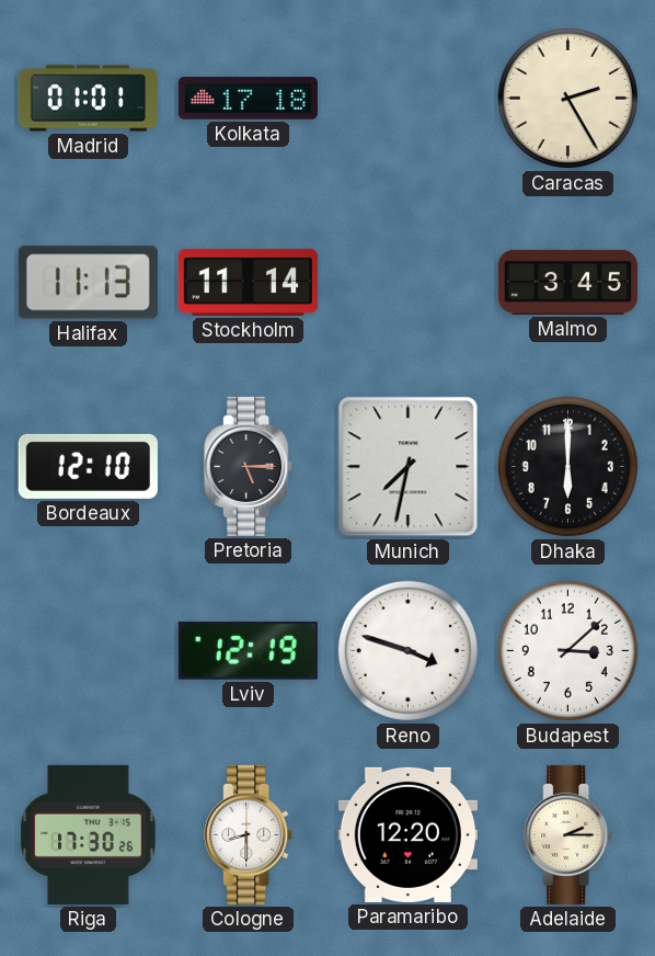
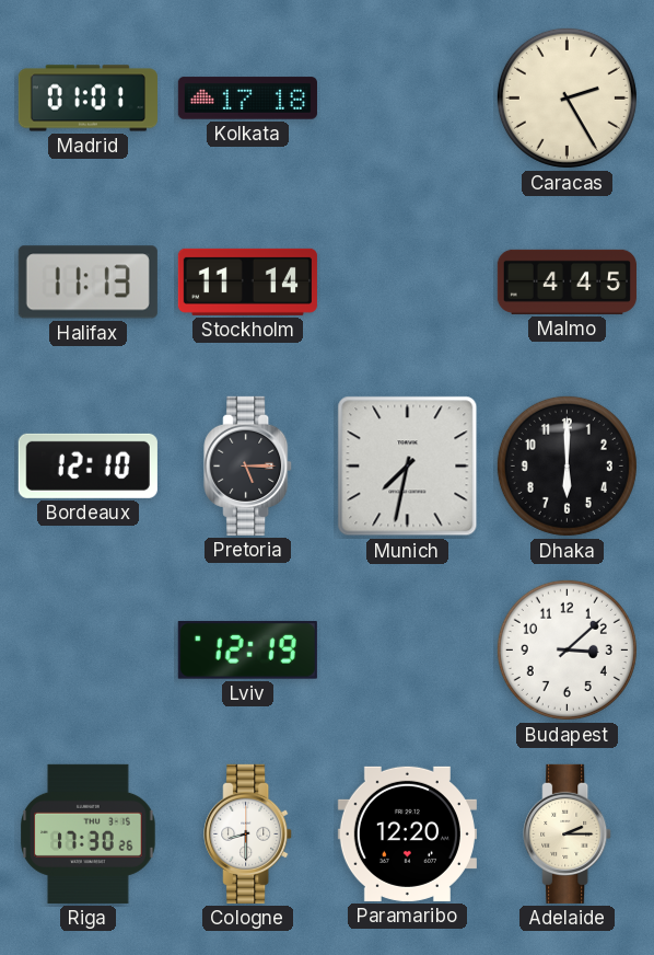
Malmo: 3:45 -> 4:45 (567, 281)
Reno: 3:48 -> none (407, 650)
